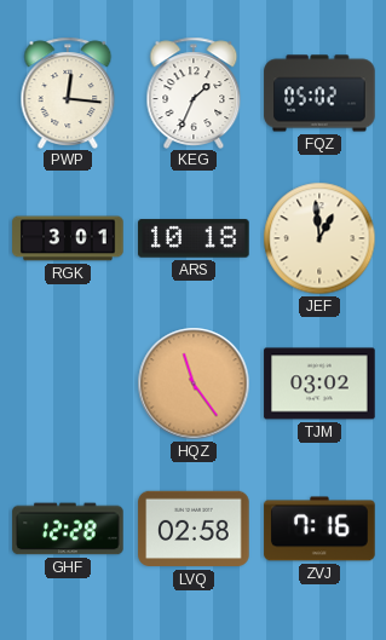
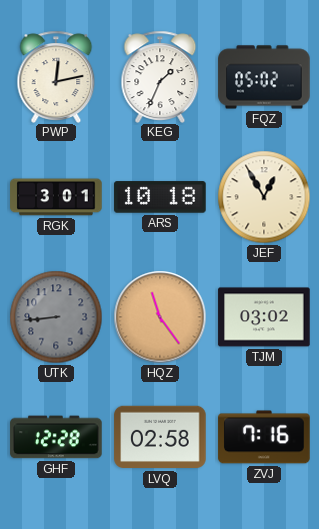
PWP: 12:16 -> 12:13 (56, 76)
JEF: 12:59 -> 12:55 (264, 197)
UTK: none -> 8:44 (56, 317)
